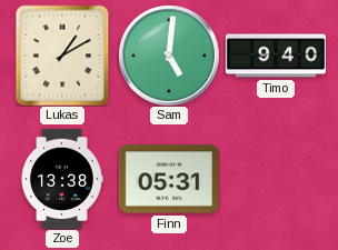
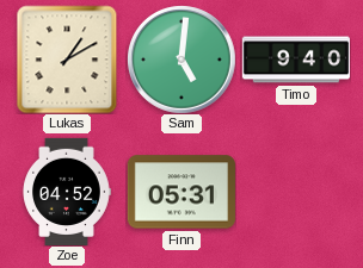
Zoe: 13:38 -> 04:52 (67, 191)
